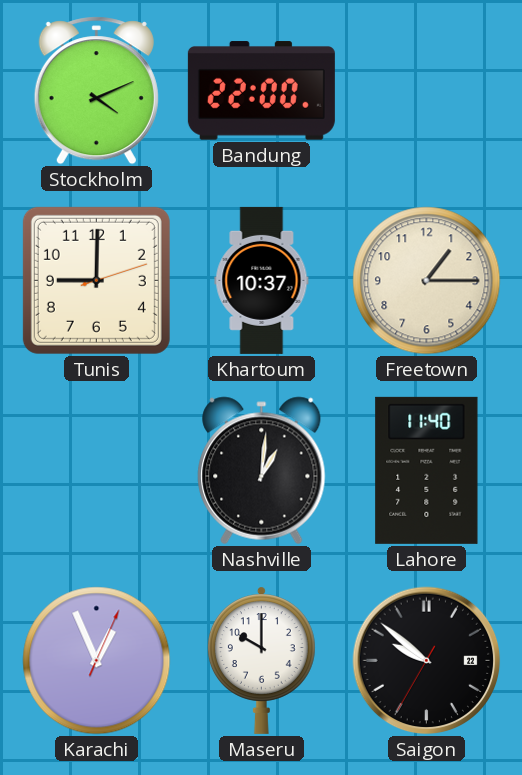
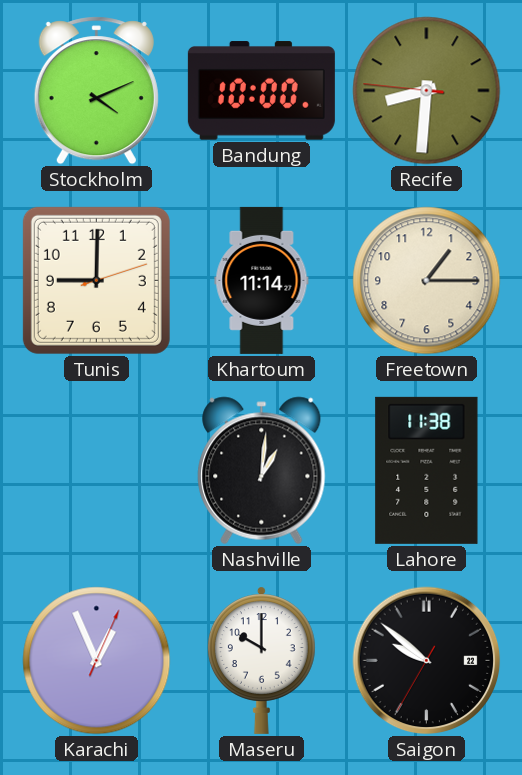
Bandung: 22:00 -> 10:00 (261, 91)
Recife: none -> 8:30 (427, 91)
Khartoum: 10:37 -> 11:14 (262, 280)
Lahore: 11:40 -> 11:38 (427, 470)
